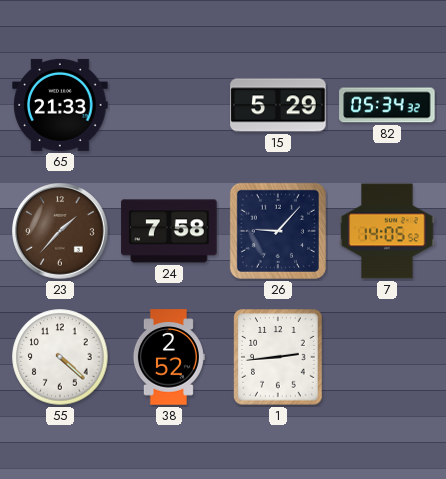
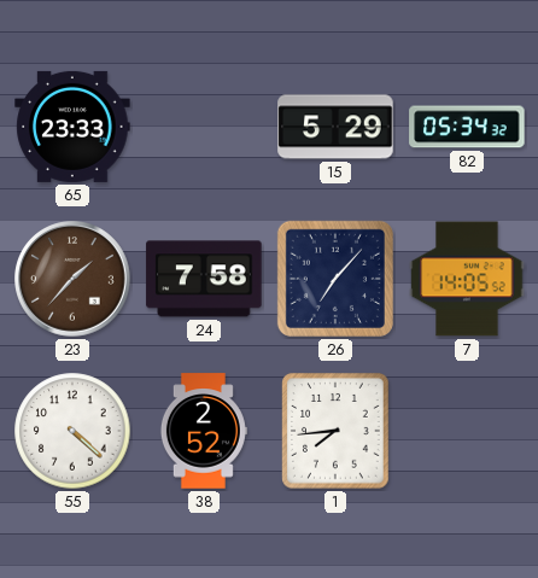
65: 21:33 -> 23:33 (72, 127)
26: 9:07 -> 7:07 (335, 279)
1: 2:44 -> 7:44 (337, 431)
